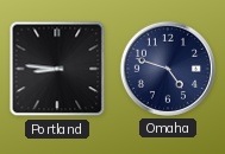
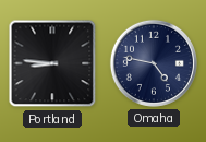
Omaha: 4:48 -> 4:47 (154, 63)
